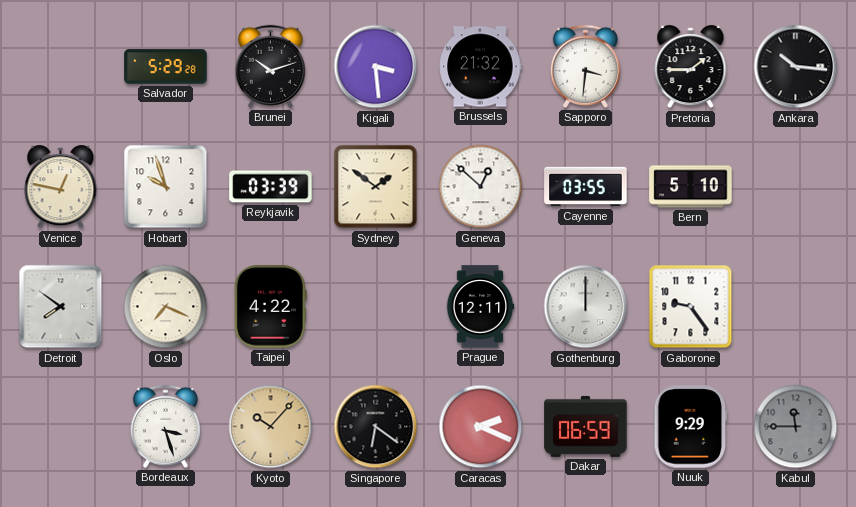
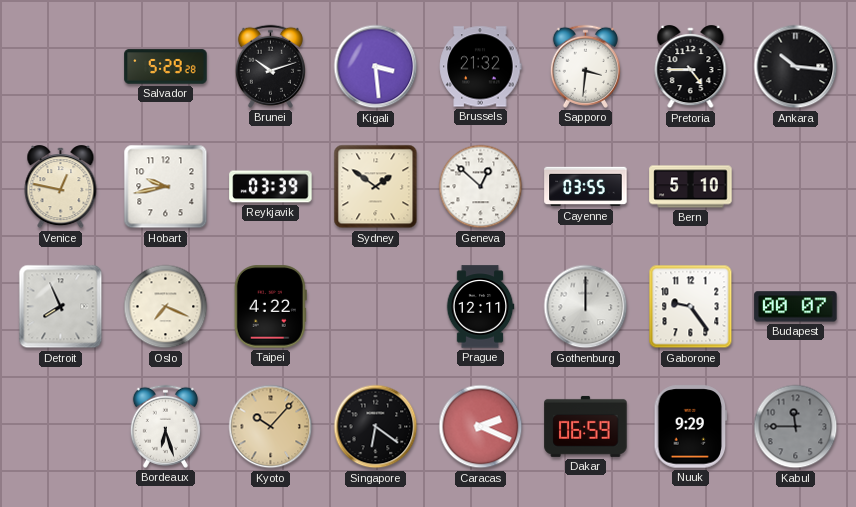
Pretoria: 1:45 -> 4:45 (691, 67)
Hobart: 9:57 -> 9:43 (166, 187)
Detroit: 7:51 -> 7:56 (61, 307)
Budapest: none -> 00:07 (796, 307)
Bordeaux: 3:27 -> 6:27 (165, 426)
